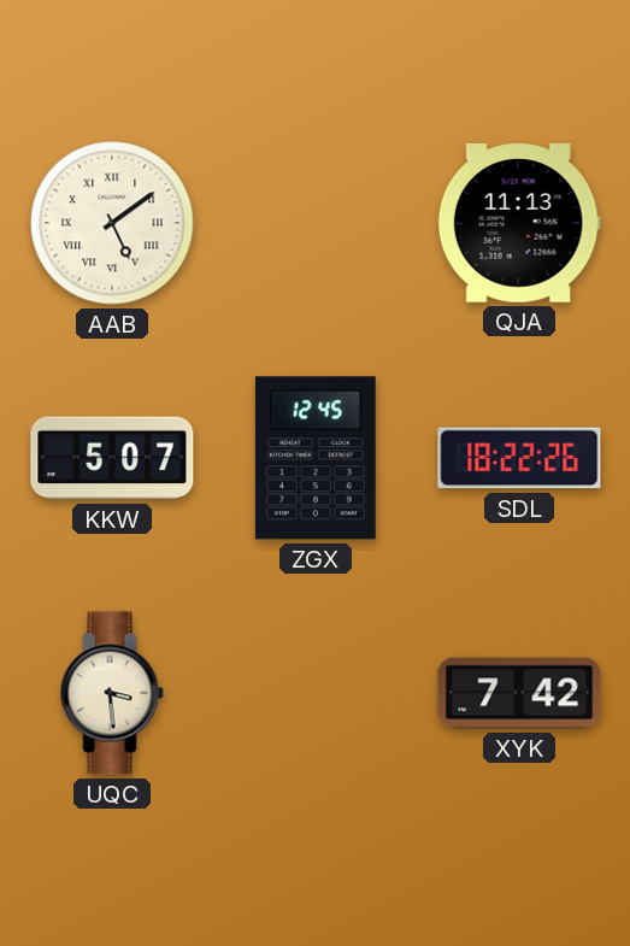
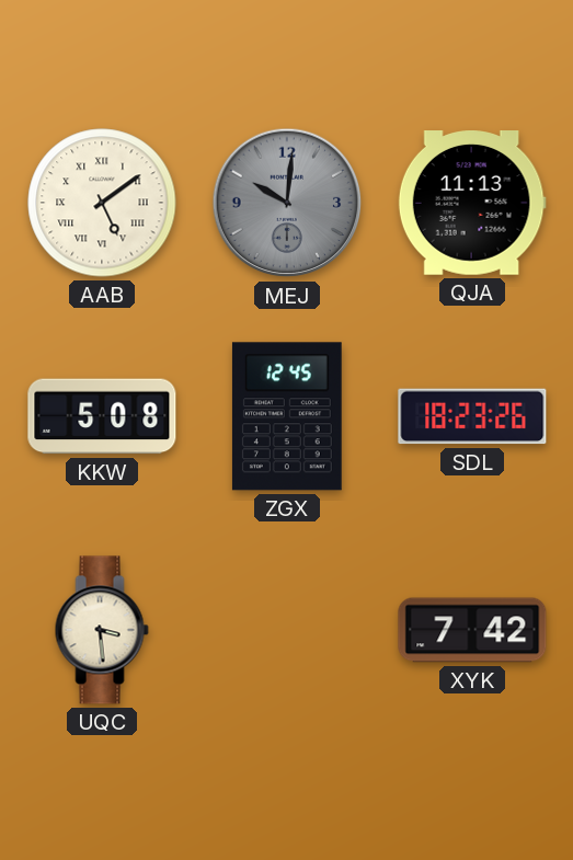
MEJ: none -> 10:01 (287, 203)
KKW: 5:07 -> 5:08 (102, 416)
SDL: 18:22 -> 18:23 (472, 416)
